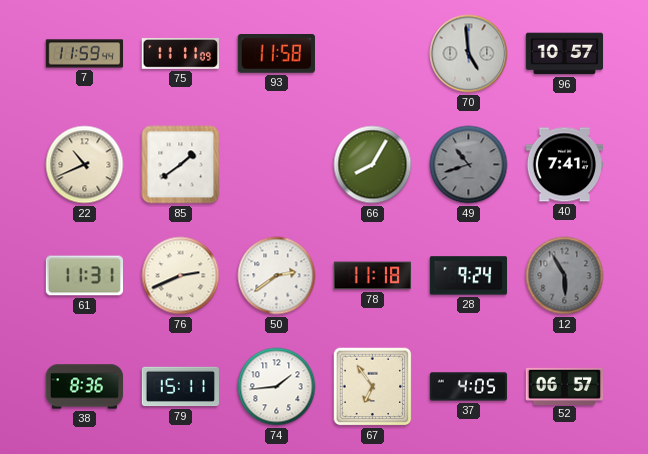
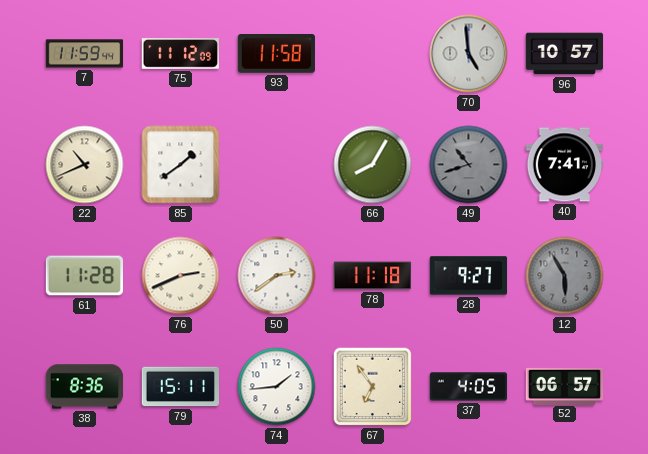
75: 11:11 -> 11:12 (180, 54)
61: 11:31 -> 11:28 (85, 276)
28: 9:24 -> 9:27 (469, 276)
